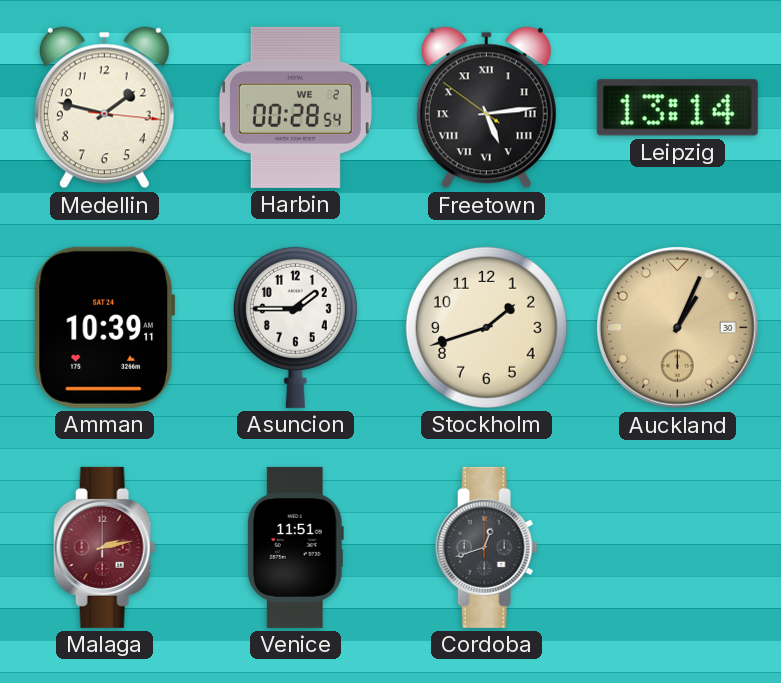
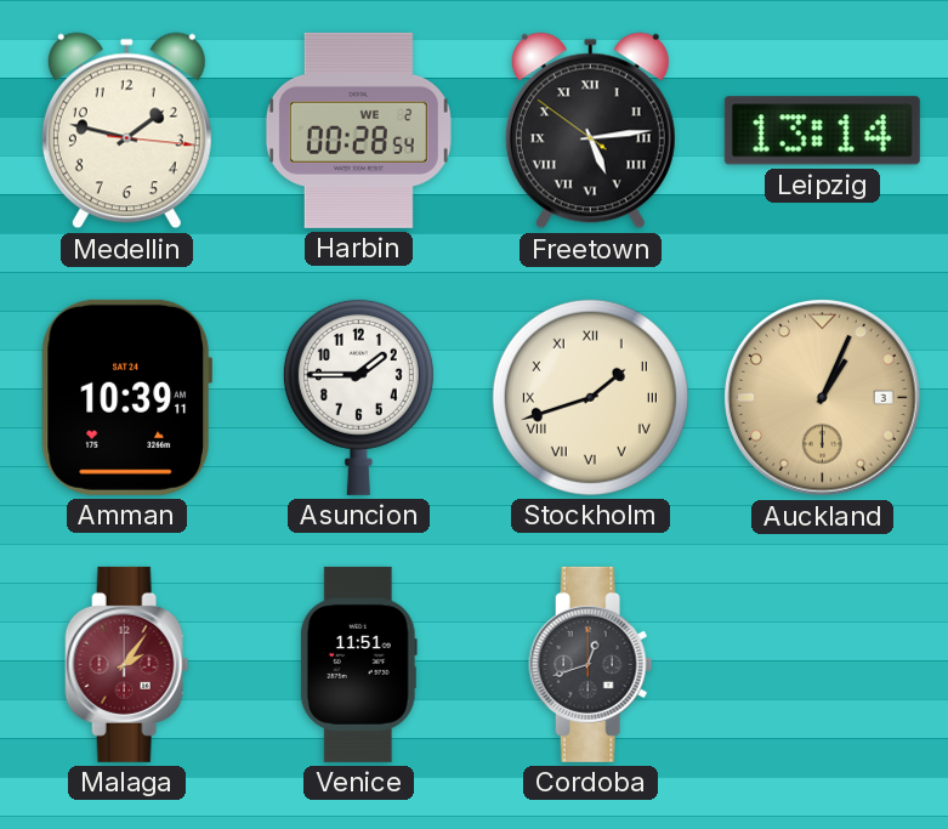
Stockholm numerals: Arabic -> Roman (590, 397)
Auckland date: 30 -> 3 (823, 398)
Malaga: 2:13 -> 2:06 (127, 664)
